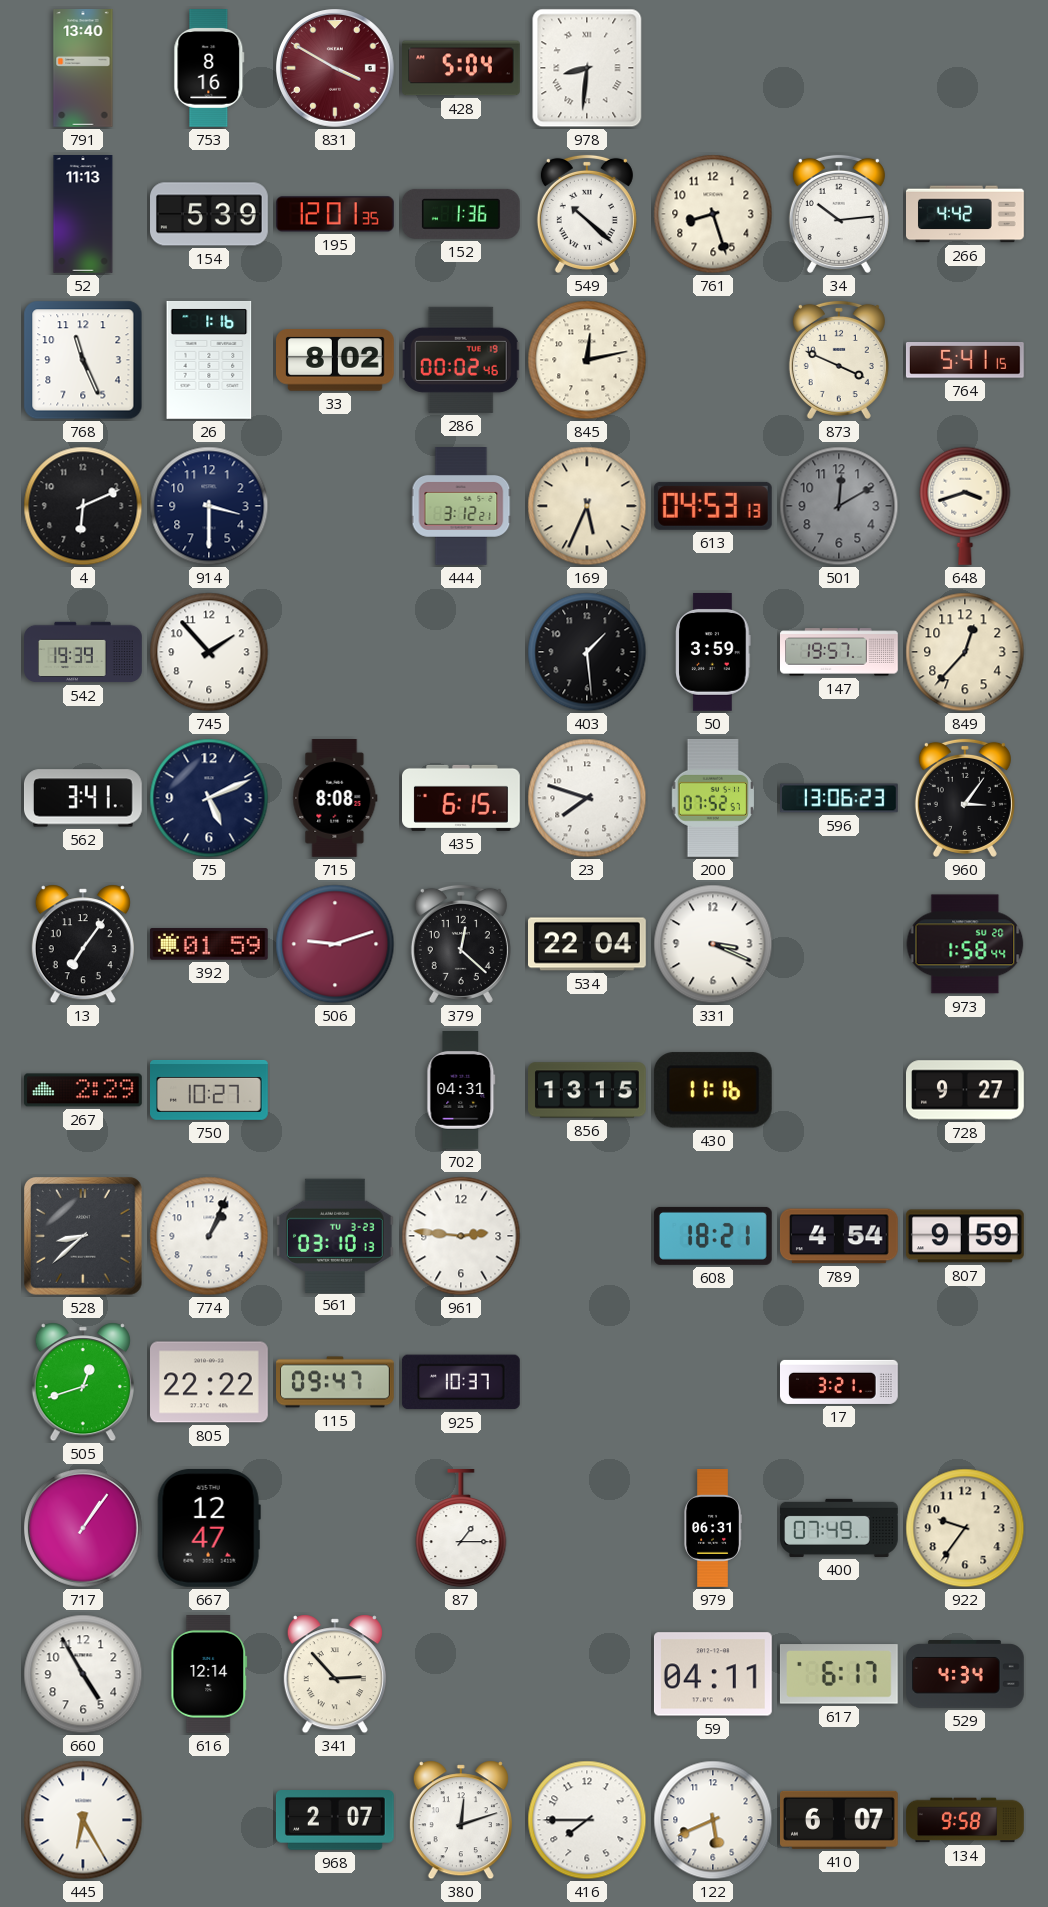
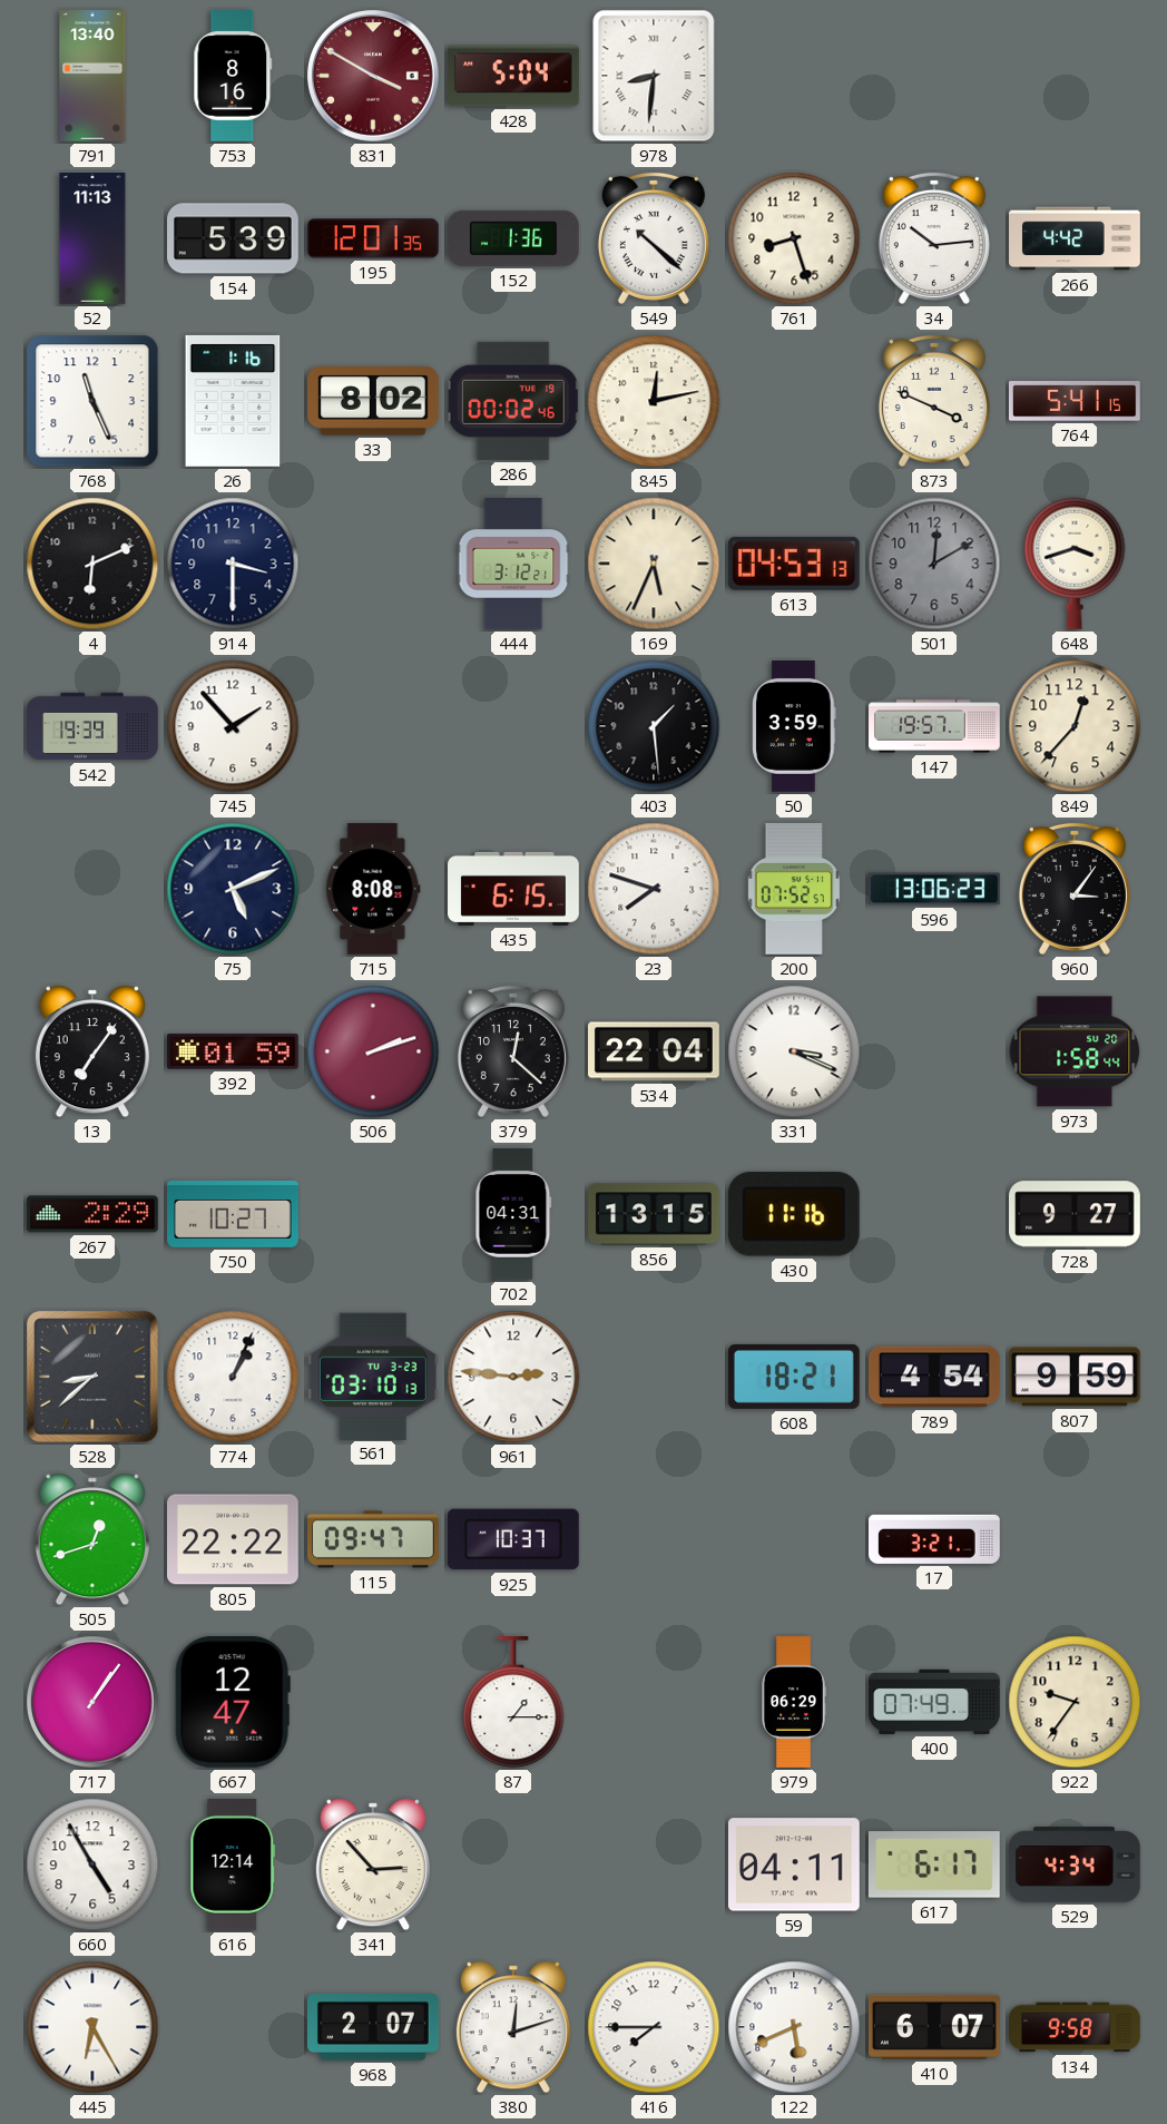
562: 3:41 -> none (84, 798)
506: 9:12 -> 2:12 (373, 1051)
979: 06:31 -> 06:29 (794, 1702)
